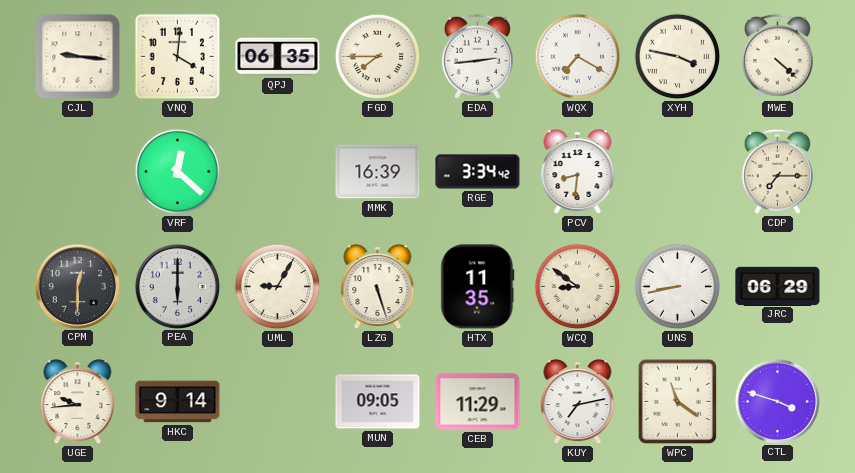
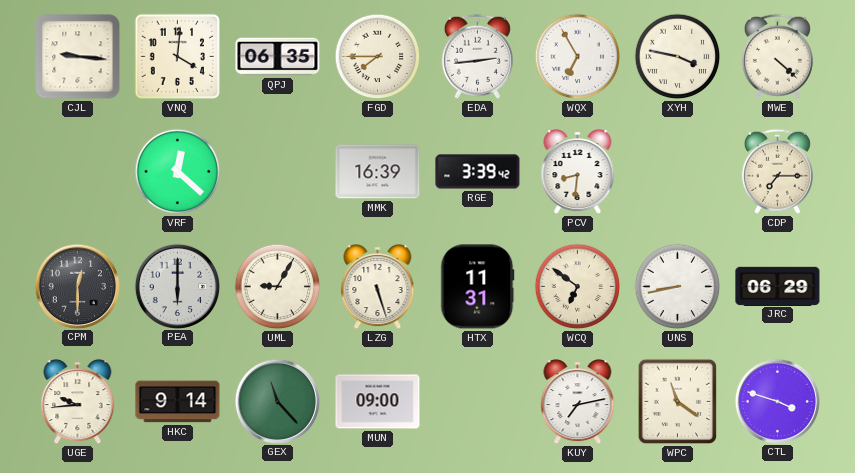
WQX: 7:20 -> 6:55 (578, 57)
RGE: 3:34 -> 3:39 (478, 172)
HTX: 11:35 -> 11:31 (478, 287)
WCQ: 8:51 -> 6:51 (578, 287)
GEX: none -> 11:23 (277, 401)
MUN: 09:05 -> 09:00 (378, 402)
CEB: 11:29 -> none (478, 402)
